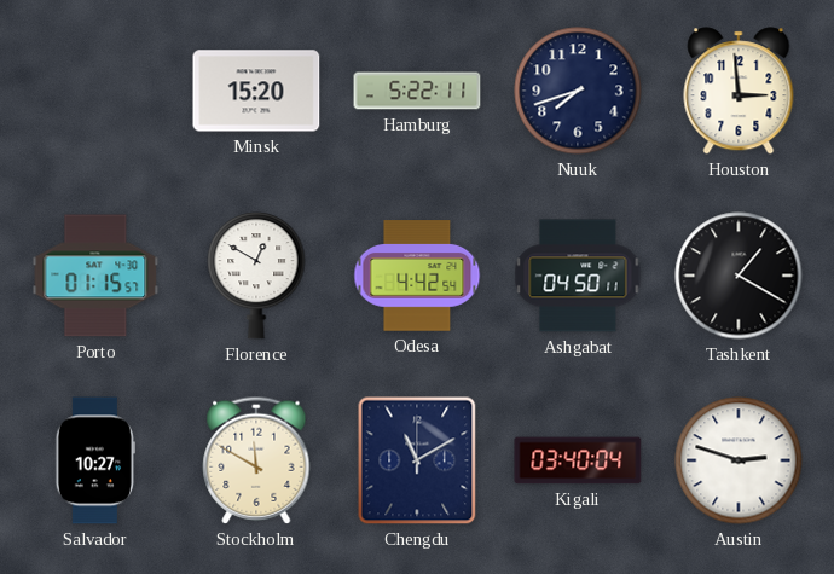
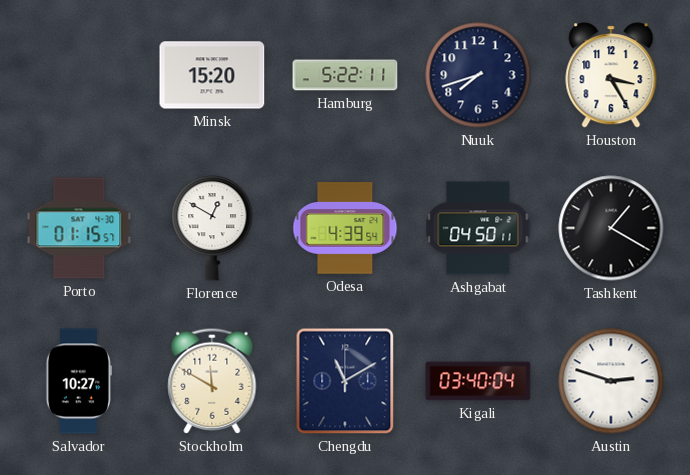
Houston: 2:59 -> 3:25 (611, 75)
Odesa: 4:42 -> 4:39 (345, 228)
